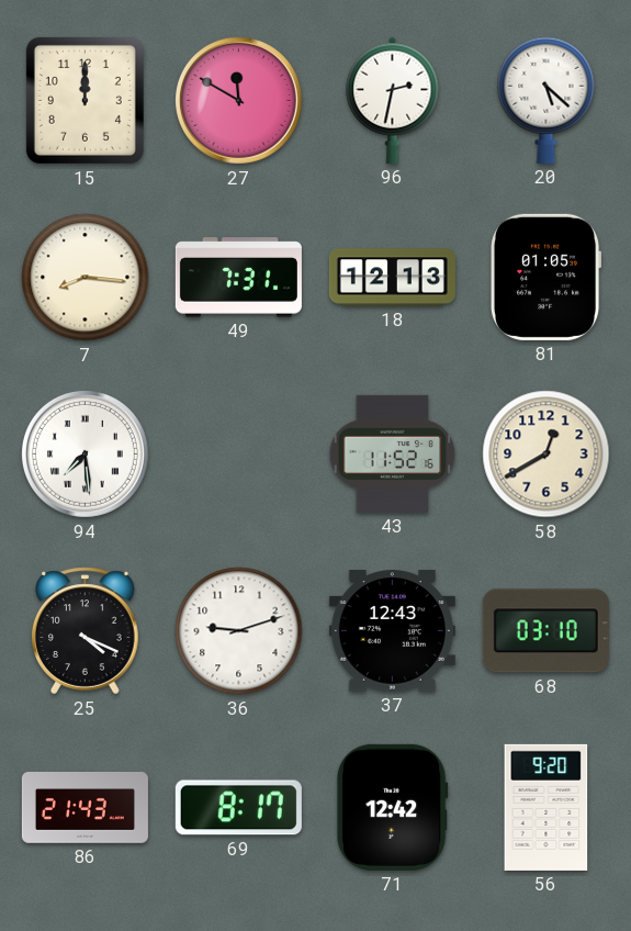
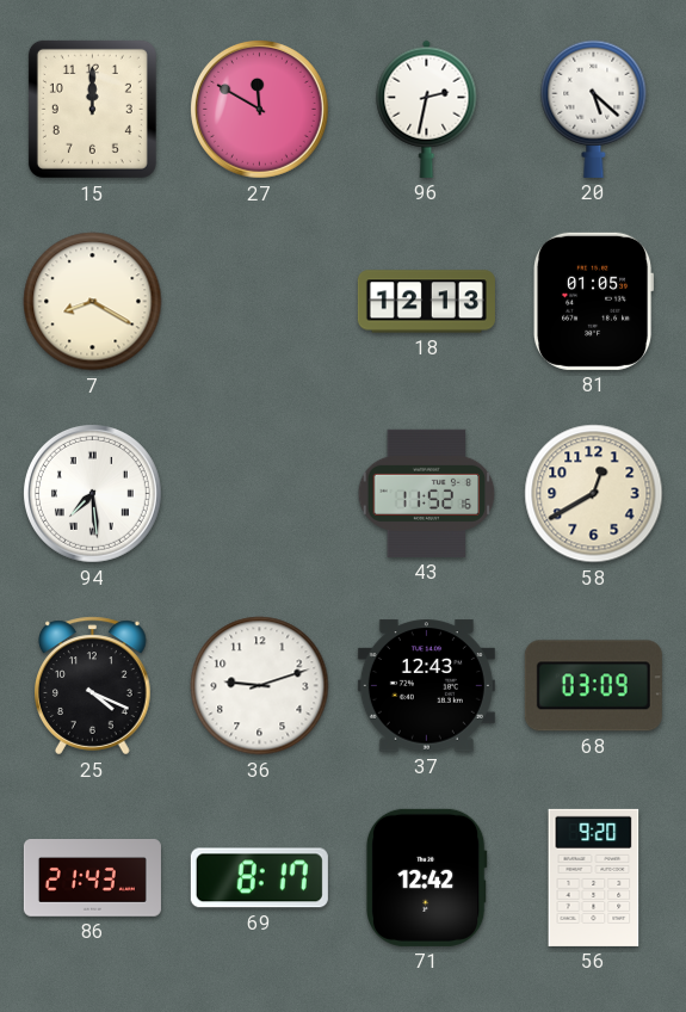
7: 8:16 -> 8:20 (93, 302)
49: 7:31 -> none (238, 278)
68: 03:10 -> 03:09 (593, 686)
